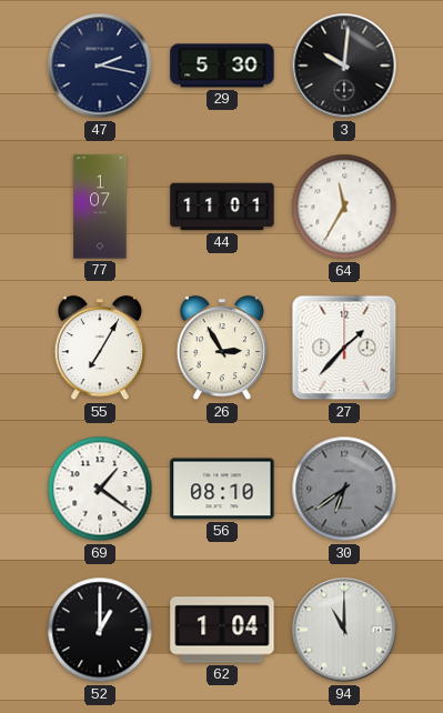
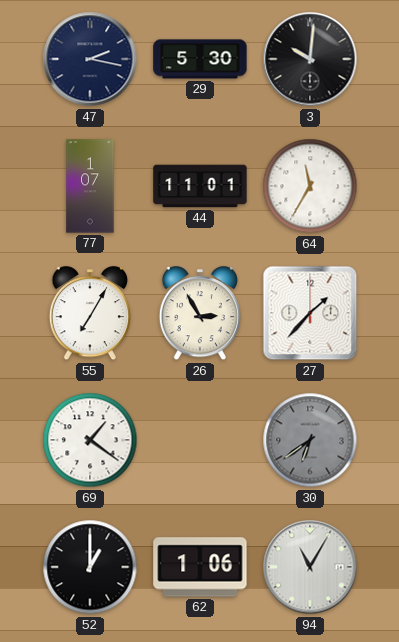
56: 08:10 -> none (222, 489)
62: 1:04 -> 1:06 (200, 567)
94: 11:00 -> 11:05 (310, 567)
